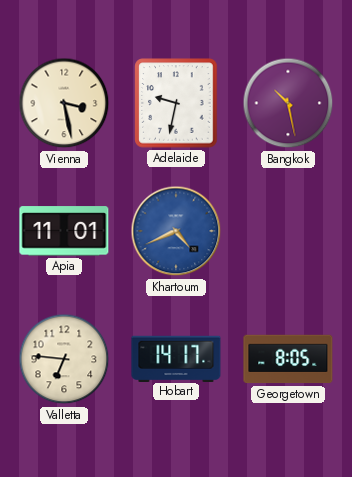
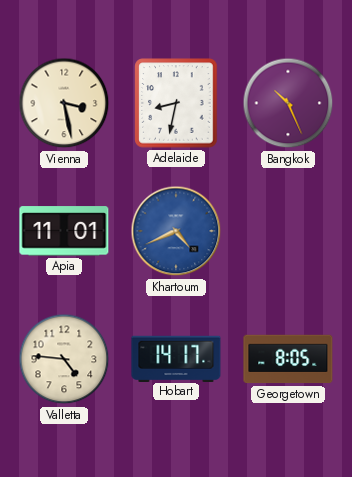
Adelaide: 9:32 -> 8:32 (176, 103)
Bangkok: 10:28 -> 10:26 (288, 103)
Valletta: 6:46 -> 4:46 (64, 359)
